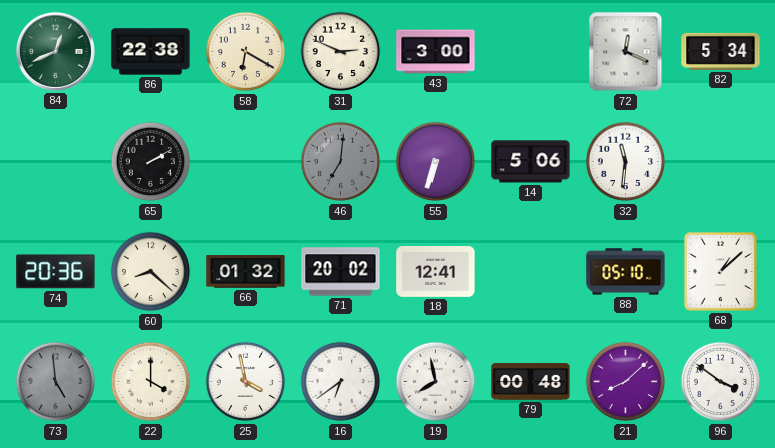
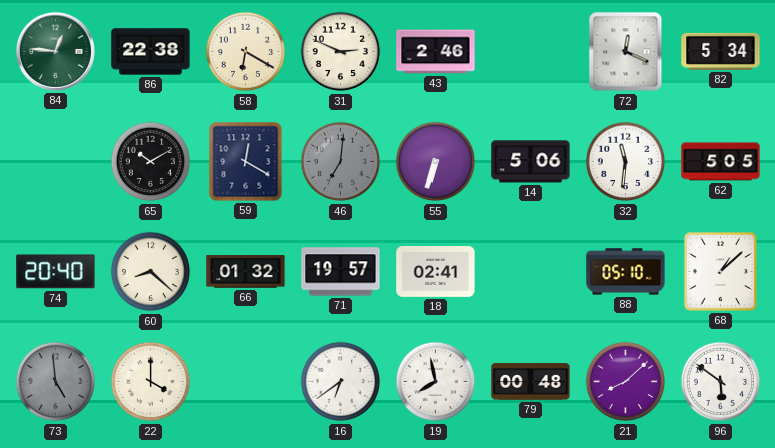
84: 12:41 -> 12:46 (55, 51)
43: 3:00 -> 2:46 (436, 52)
65: 2:10 -> 10:10 (151, 162)
59: none -> 12:20 (246, 162)
62: none -> 5:05 (721, 162)
74: 20:36 -> 20:40 (56, 272)
71: 20:02 -> 19:57 (341, 272)
18: 12:41 -> 02:41 (436, 272)
25: 3:58 -> none (246, 382)
96: 3:51 -> 5:51 (721, 382)
